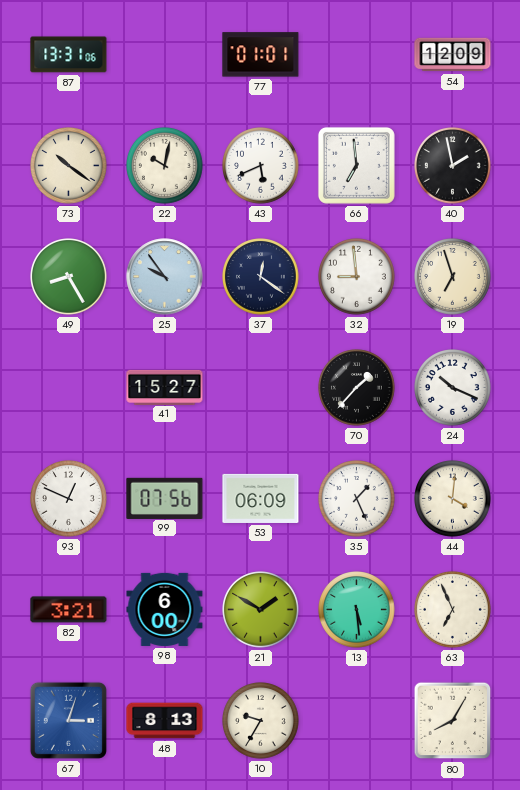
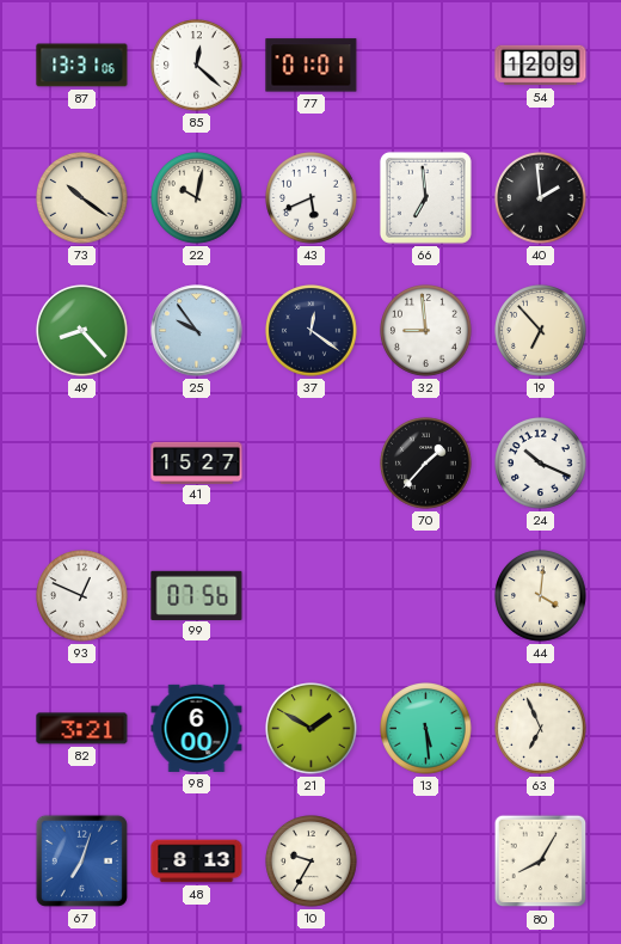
85: none -> 12:22 (197, 66)
40: 1:58 -> 1:59 (541, 198)
49: 8:25 -> 8:23 (82, 331)
19: 6:57 -> 6:53 (541, 331)
53: 06:09 -> none (261, 498)
35: 1:26 -> none (357, 499)
67: 3:03 -> 7:03 (81, 860)
